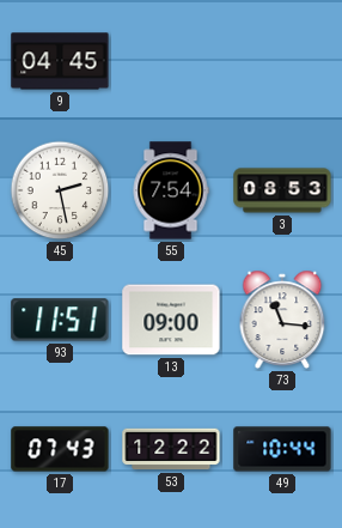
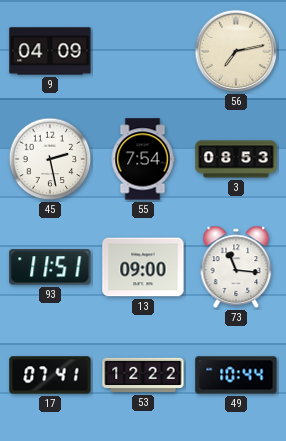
9: 04:45 -> 04:09 (50, 51)
56: none -> 7:13 (236, 51)
17: 07:43 -> 07:41 (50, 375)
